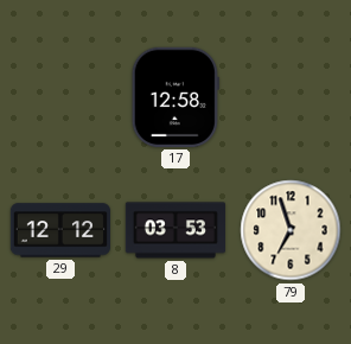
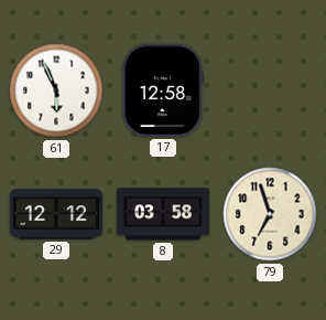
61: none -> 5:56 (56, 90)
8: 03:53 -> 03:58 (162, 214)
